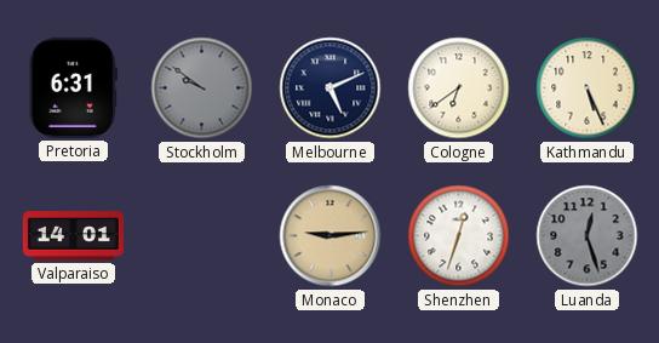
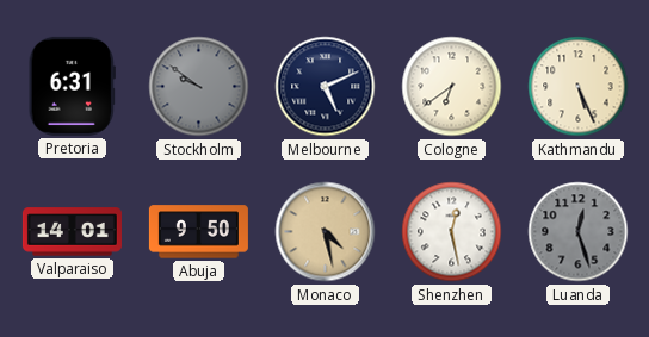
Abuja: none -> 9:50 (198, 232)
Monaco: 9:14 -> 4:28 (326, 232)
Shenzhen: 12:33 -> 12:28 (452, 232)
